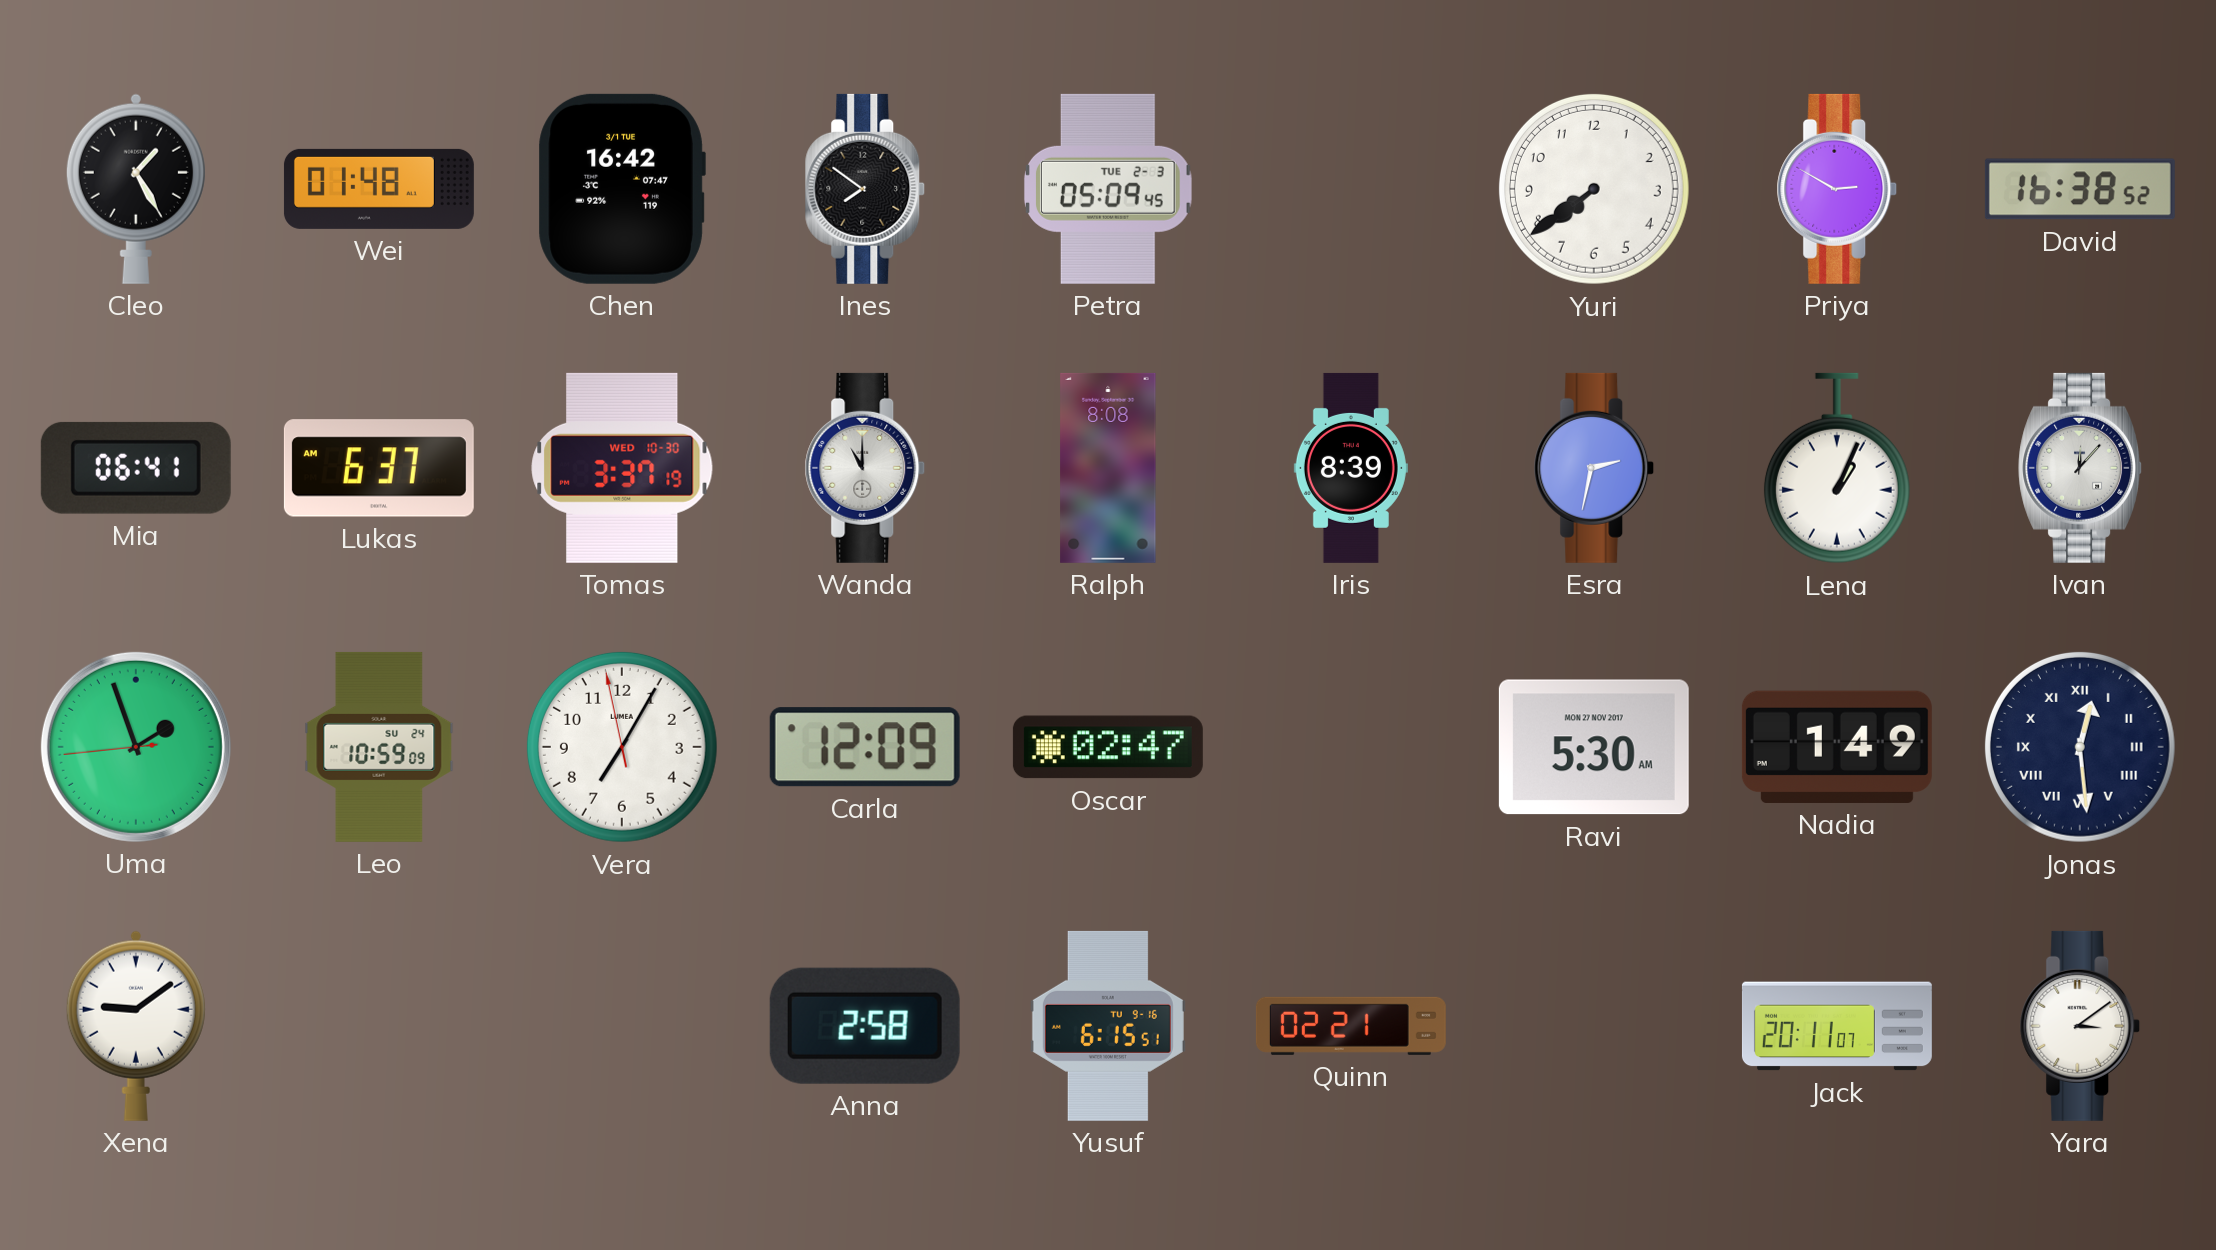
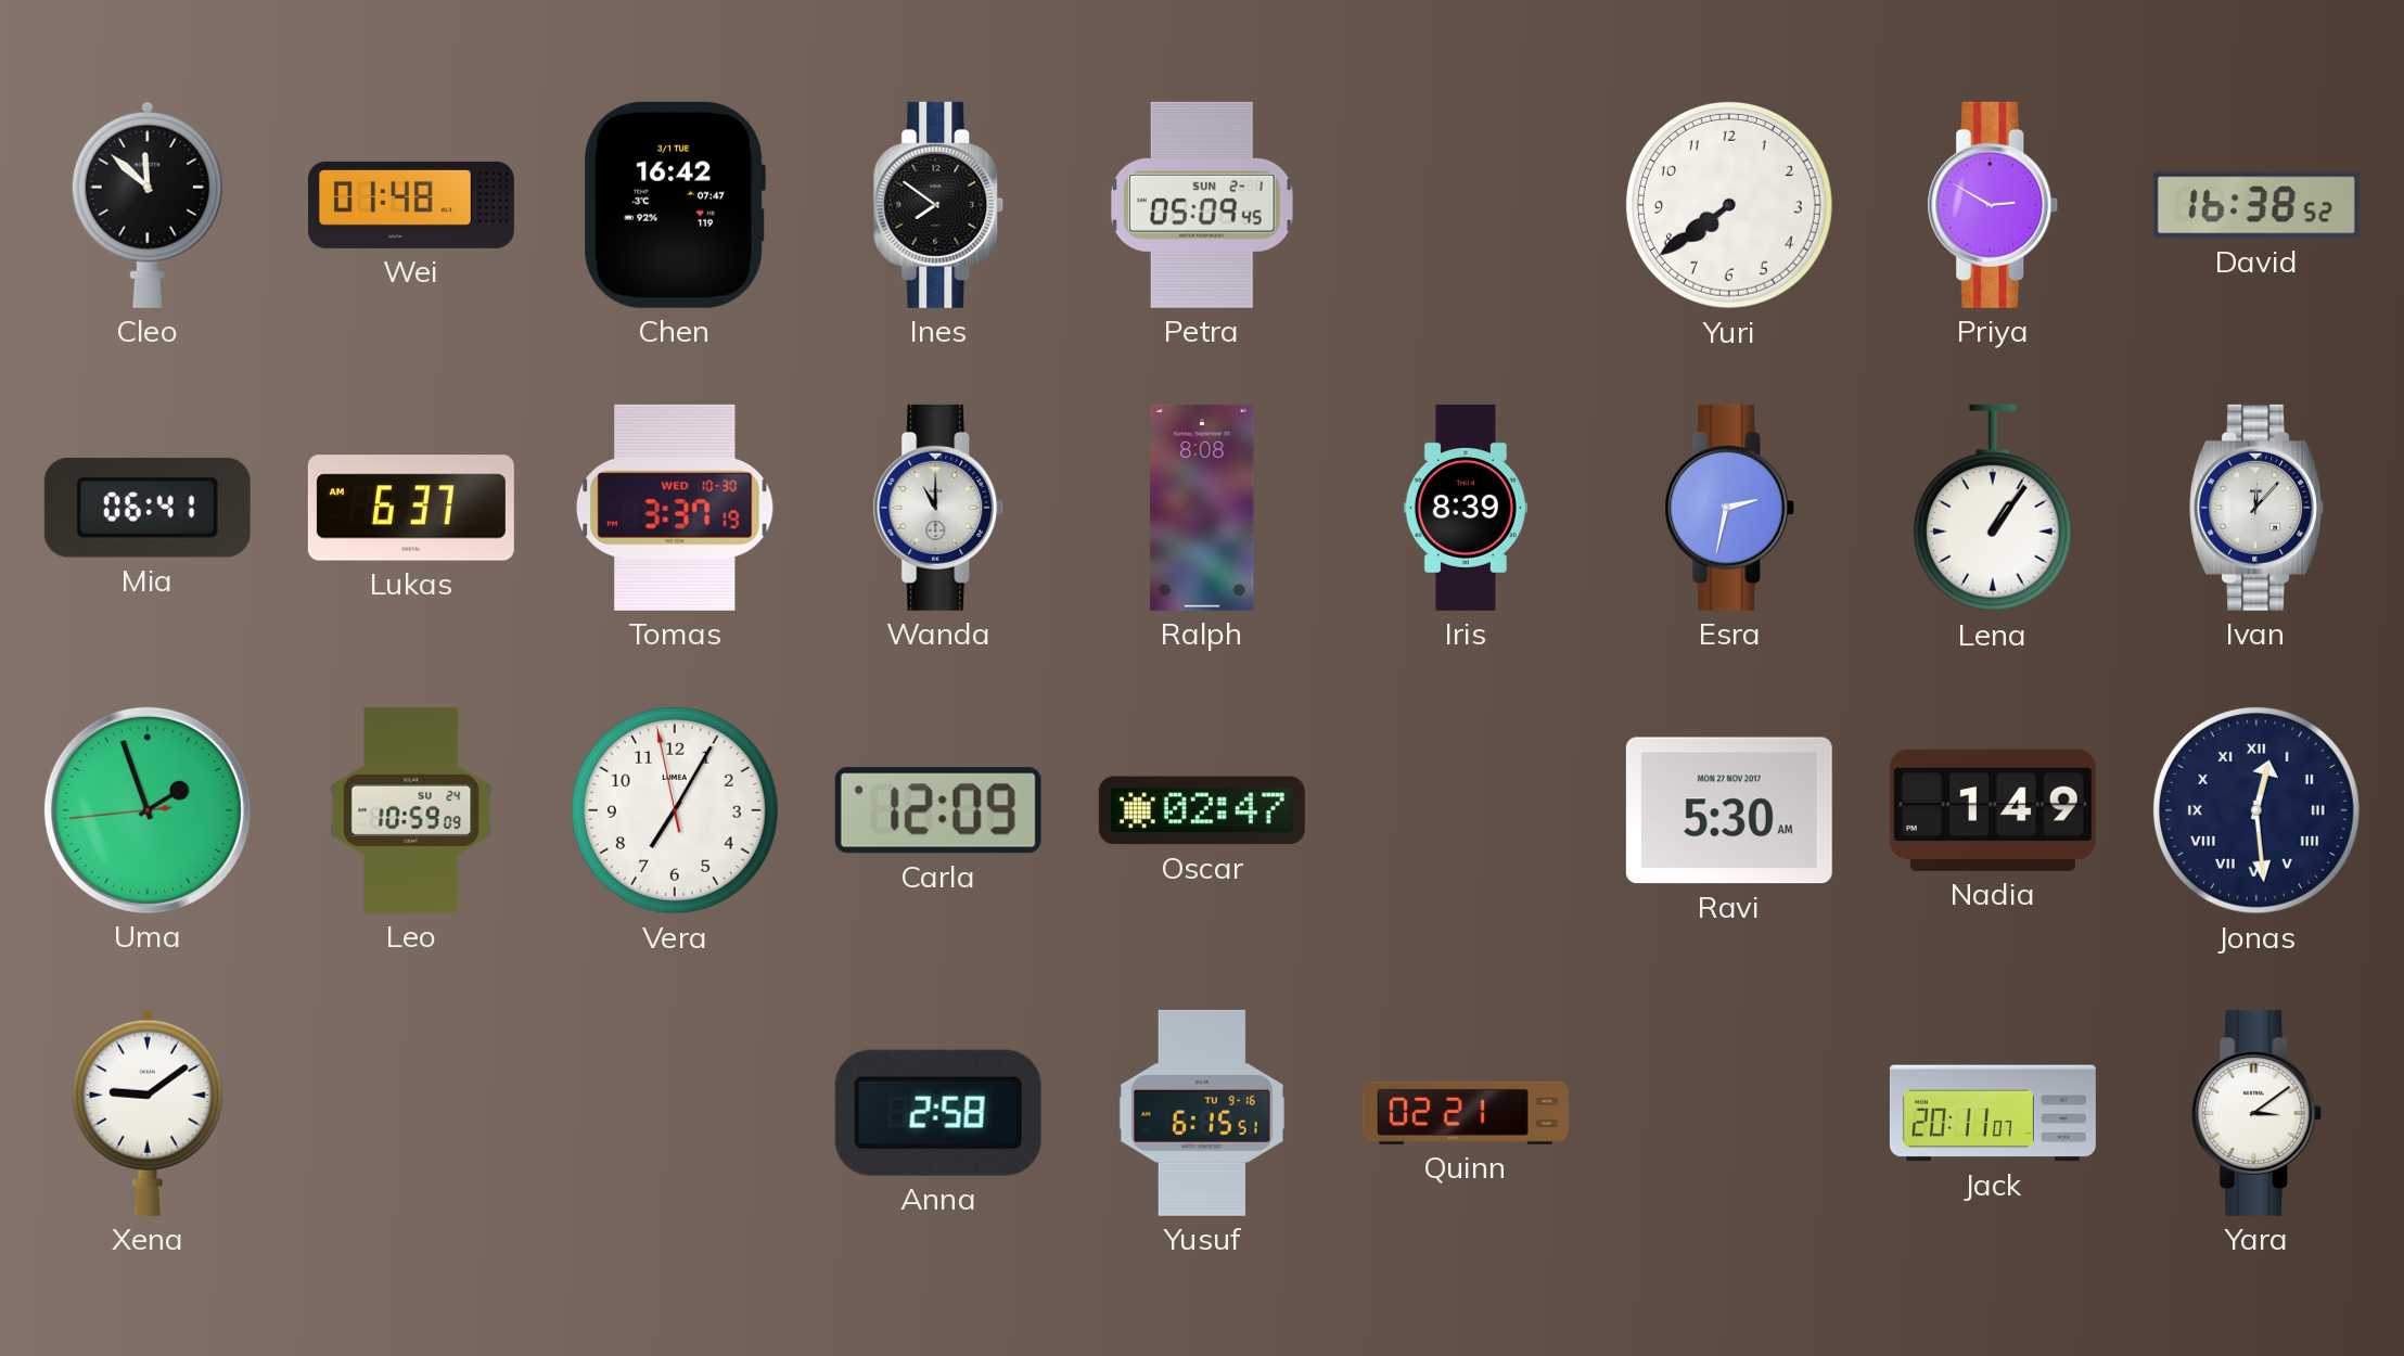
Cleo: 1:25 -> 11:52 (148, 205)
Petra date: TUE 2-3 -> SUN 2-1 (1202, 205)
Lena: 1:04 -> 1:06 (1993, 508)
